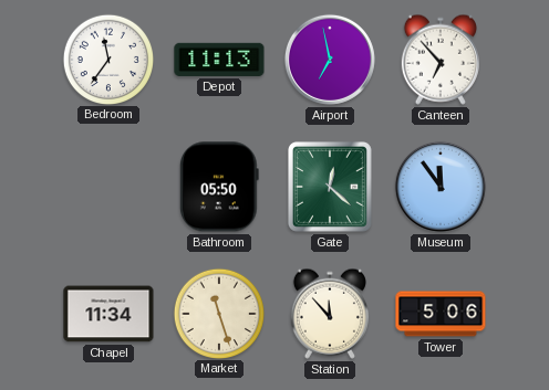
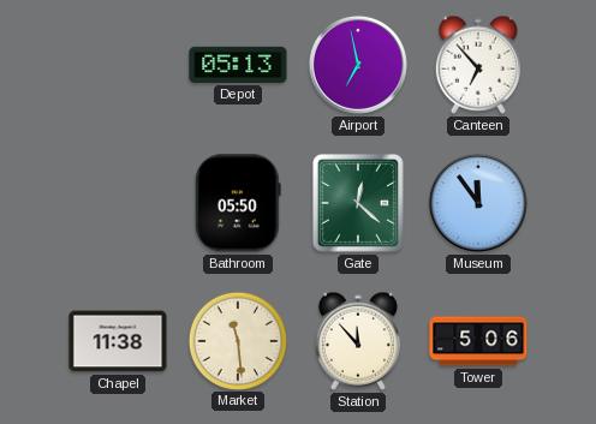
Bedroom: 11:36 -> none (107, 59)
Depot: 11:13 -> 05:13 (238, 65)
Chapel: 11:34 -> 11:38 (118, 341)
Market: 11:27 -> 11:29 (237, 340)
